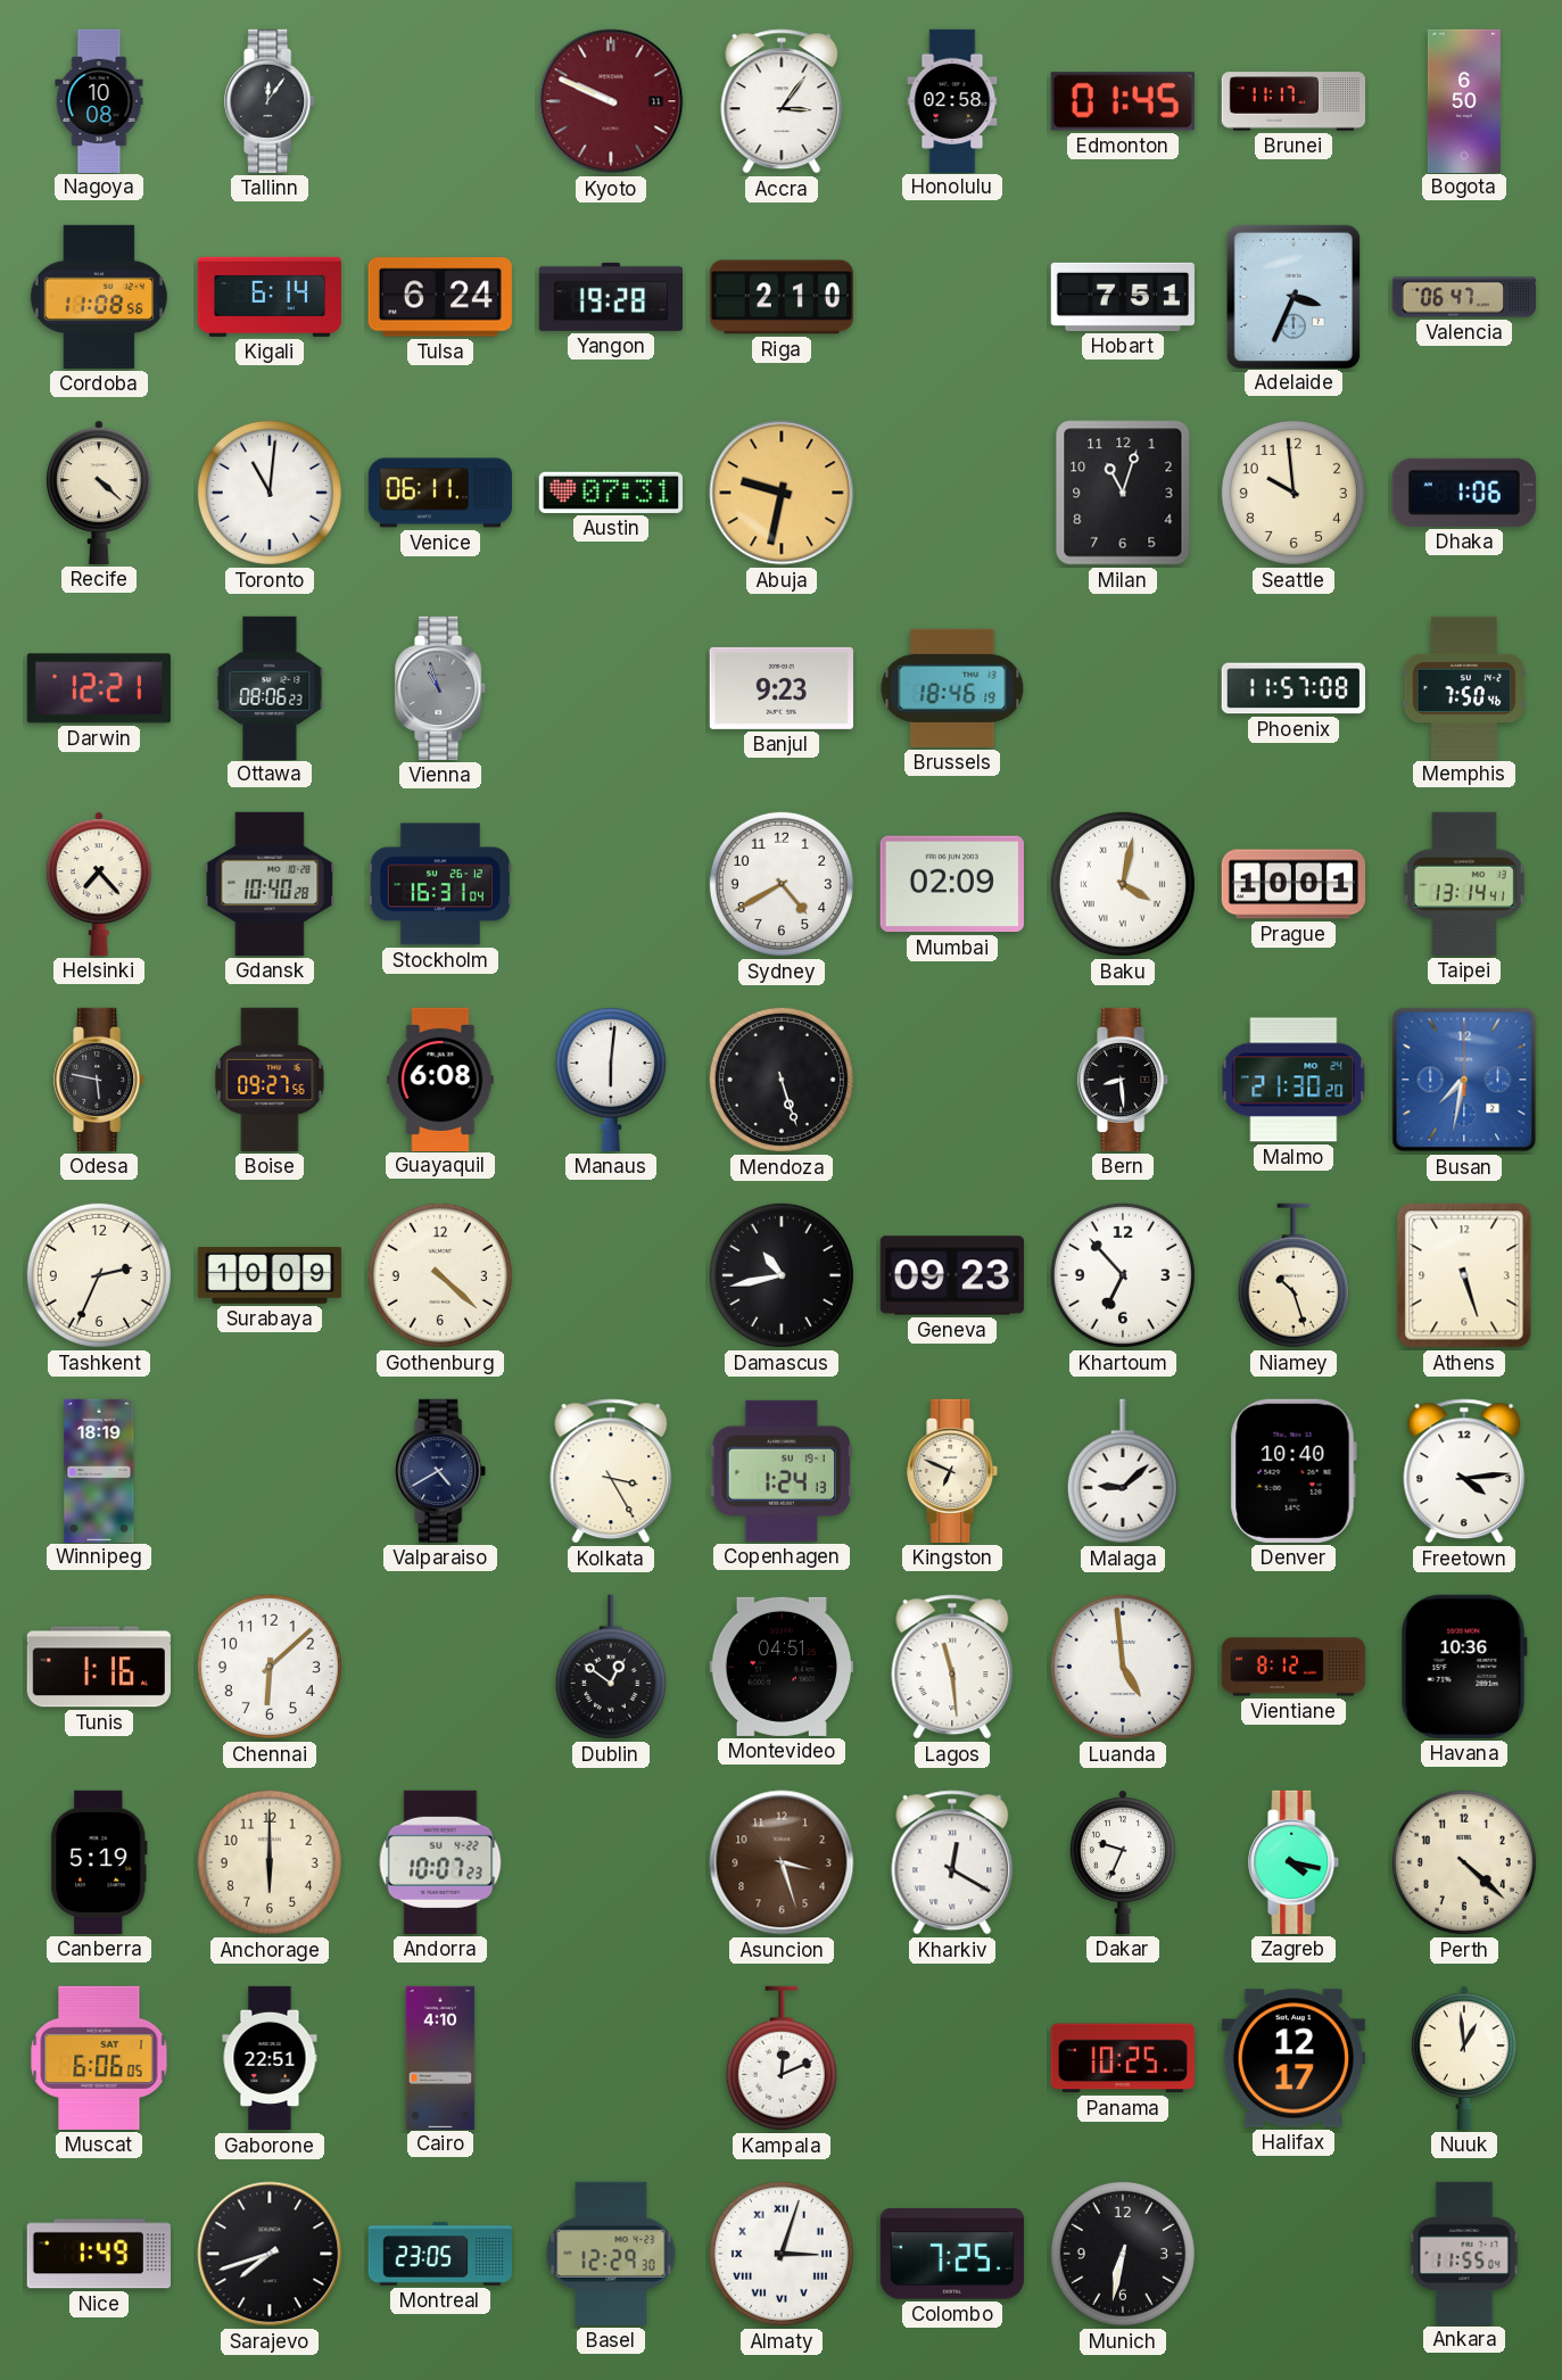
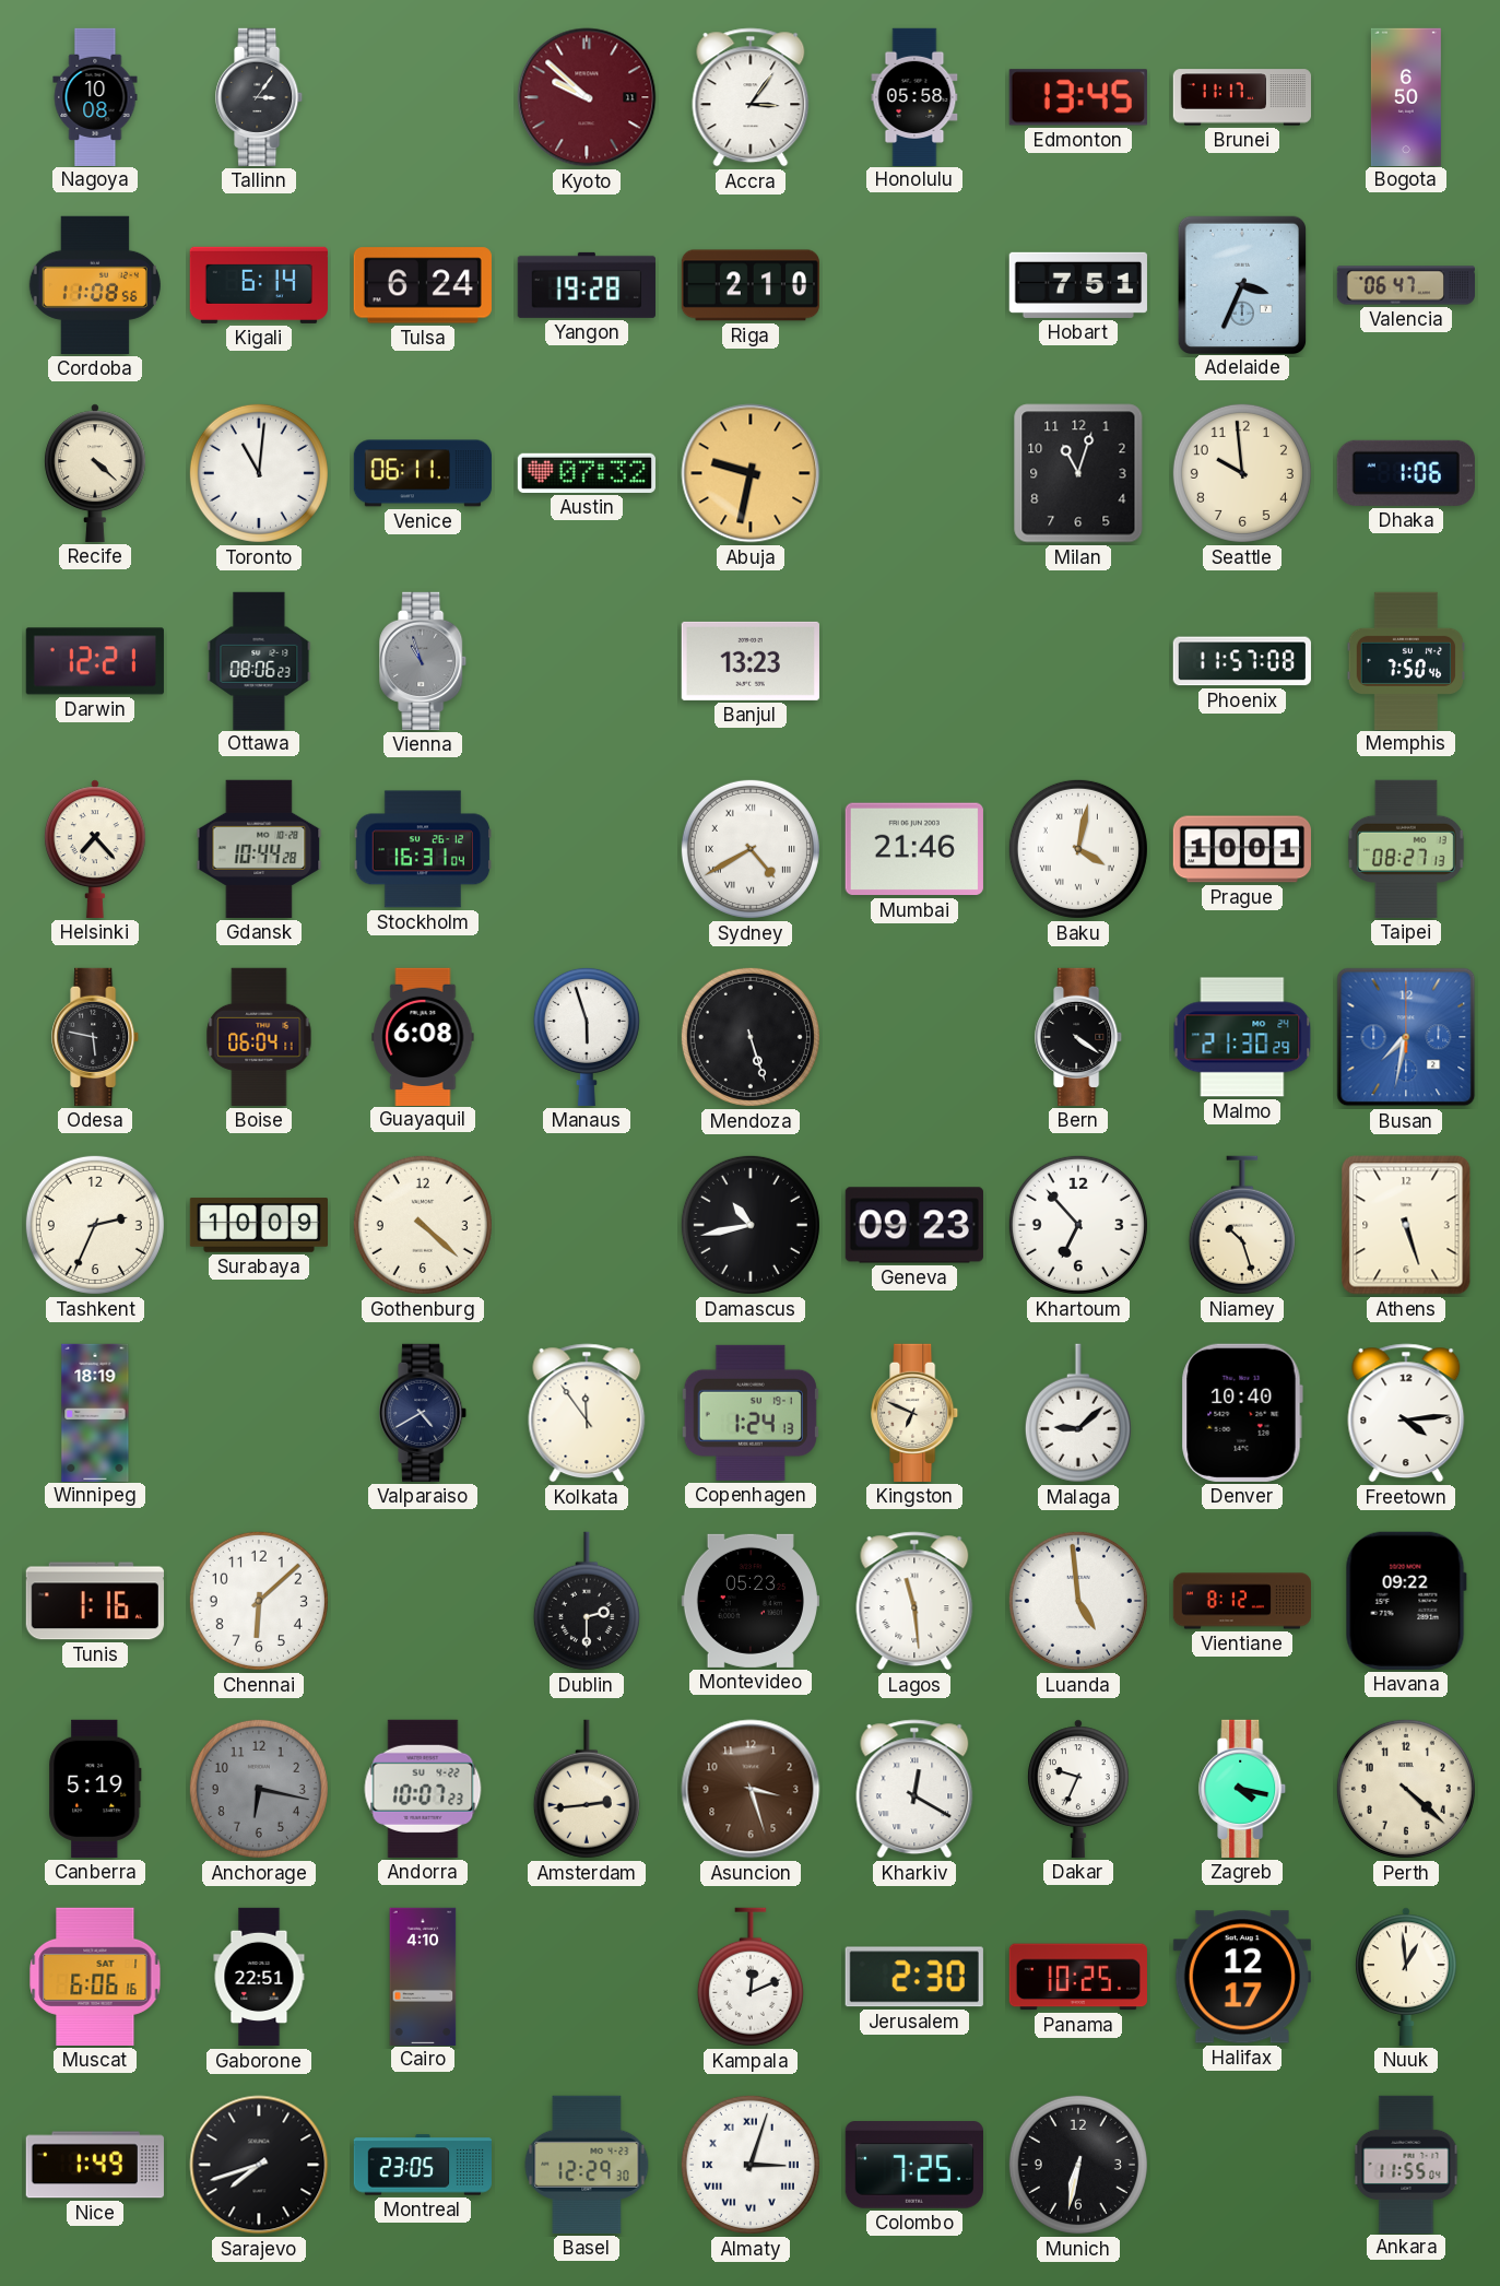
Tallinn: 12:06 -> 3:06 (260, 97)
Kyoto: 9:49 -> 9:52 (587, 97)
Honolulu: 02:58 -> 05:58 (914, 96)
Edmonton: 01:45 -> 13:45 (1078, 97)
Austin: 07:31 -> 07:32 (587, 473)
Banjul: 9:23 -> 13:23 (751, 661)
Brussels: 18:46 -> none (952, 688)
Gdansk: 10:40 -> 10:44 (259, 849)
Sydney numerals: Arabic -> Roman (751, 849)
Mumbai: 02:09 -> 21:46 (914, 849)
Taipei: 13:14 -> 08:27 (1406, 849)
Boise: 09:27 -> 06:04 (259, 1037)
Manaus: 6:01 -> 5:57 (587, 1036)
Bern: 8:29 -> 4:21 (1079, 1037)
Malmo: 21:30:20 -> 21:30:29 (1242, 1037)
Kolkata: 3:25 -> 11:54 (587, 1413)
Dublin: 12:51 -> 2:30 (587, 1601)
Montevideo: 04:51 -> 05:23 (751, 1601)
Havana: 10:36 -> 09:22 (1406, 1601)
Anchorage: 6:00 -> 6:17 (259, 1789)
Anchorage dial: cream -> grey (259, 1789)
Amsterdam: none -> 2:44 (587, 1789)
Muscat: 6:06:05 -> 6:06:16 (95, 1977)
Jerusalem: none -> 2:30 (914, 1977)
